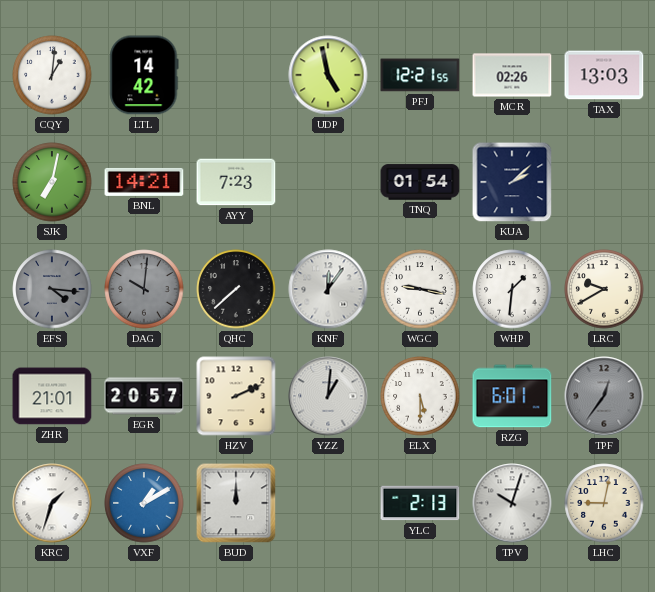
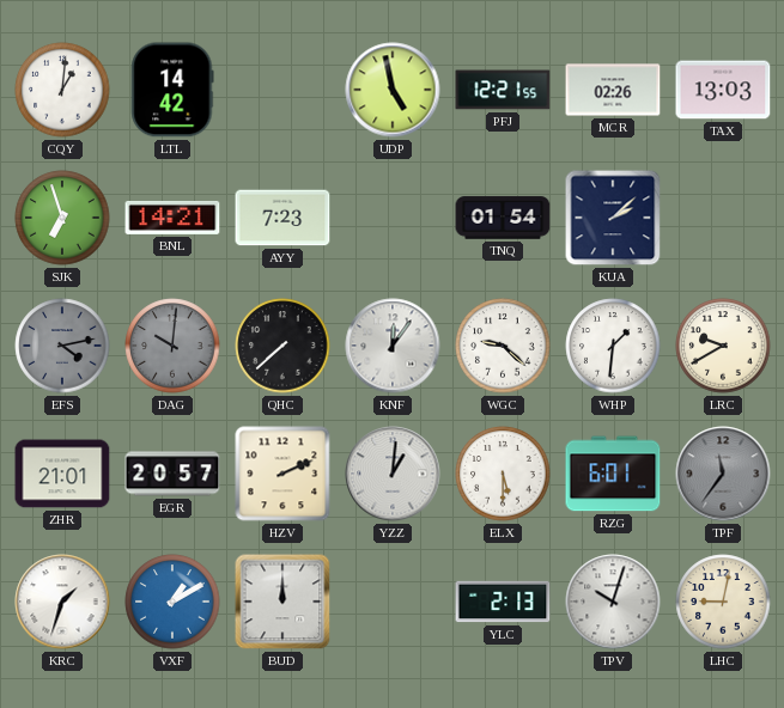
SJK: 7:02 -> 6:57 (62, 218)
EFS: 4:16 -> 4:13 (62, 346)
WGC: 9:17 -> 9:22 (503, 346)
TPF: 12:36 -> 11:36 (723, 474)
